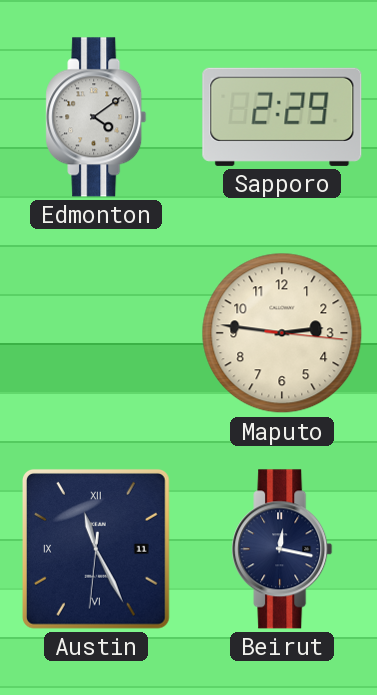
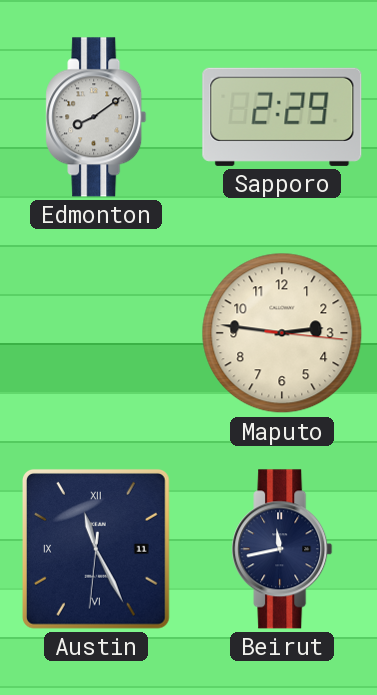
Edmonton: 4:09 -> 8:09 (96, 117)
Beirut: 12:17 -> 11:43 (282, 549)
